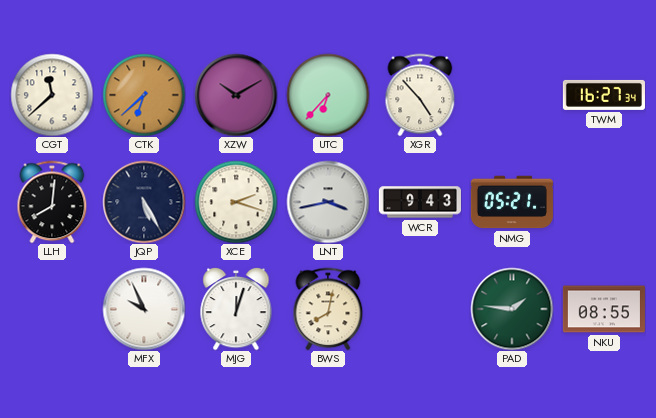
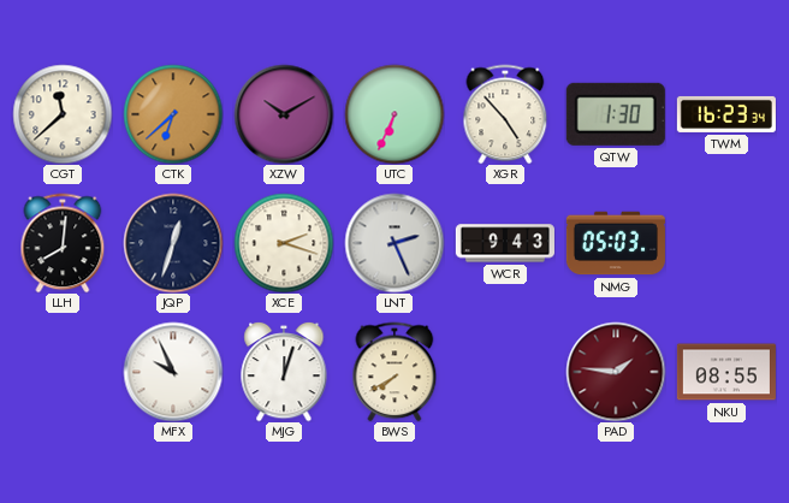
UTC: 6:37 -> 6:34 (394, 114)
QTW: none -> 1:30 (616, 114)
TWM: 16:27 -> 16:23 (726, 114)
JQP: 5:25 -> 12:33 (173, 243)
LNT: 3:43 -> 2:26 (394, 243)
NMG: 05:21 -> 05:03 (616, 243)
BWS: 8:02 -> 7:40 (394, 372)
PAD dial: green -> burgundy (616, 372)
